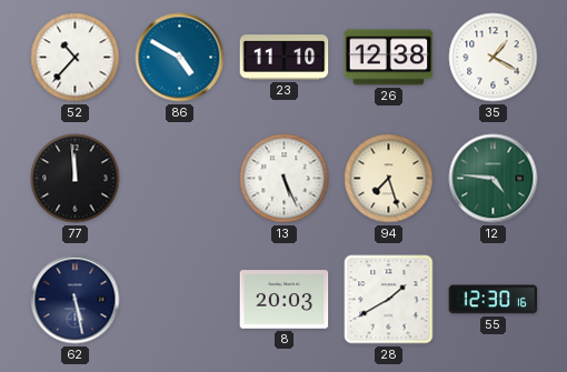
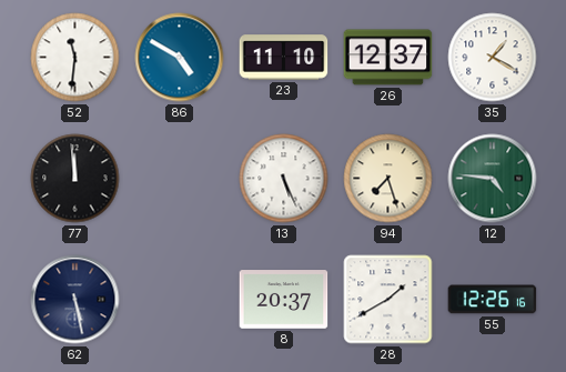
52: 10:37 -> 11:31 (75, 58)
26: 12:38 -> 12:37 (388, 58)
8: 20:03 -> 20:37 (284, 300)
55: 12:30 -> 12:26 (493, 300)
